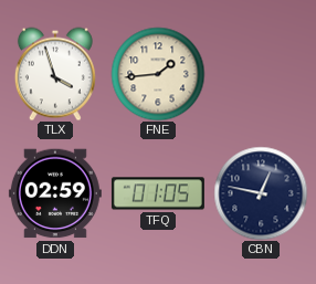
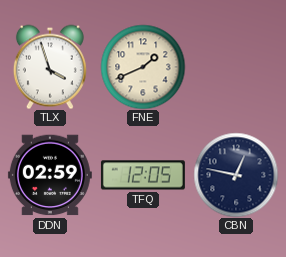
FNE: 1:44 -> 1:41 (143, 67)
TFQ: 01:05 -> 12:05 (143, 175)
